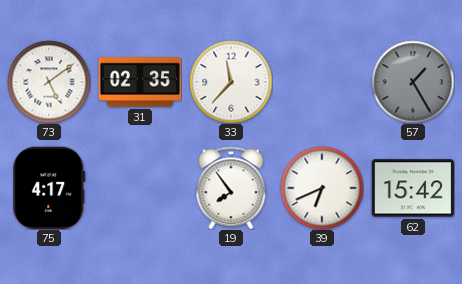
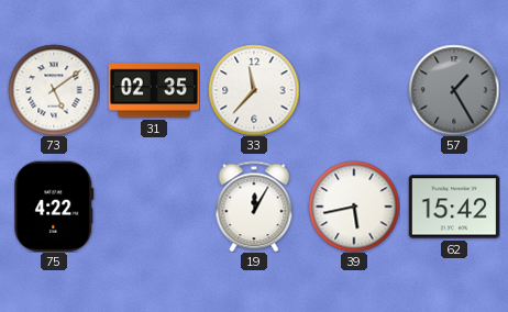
75: 4:17 -> 4:22 (54, 205)
19: 7:54 -> 12:05 (254, 207)
39: 6:41 -> 5:43 (354, 207)
